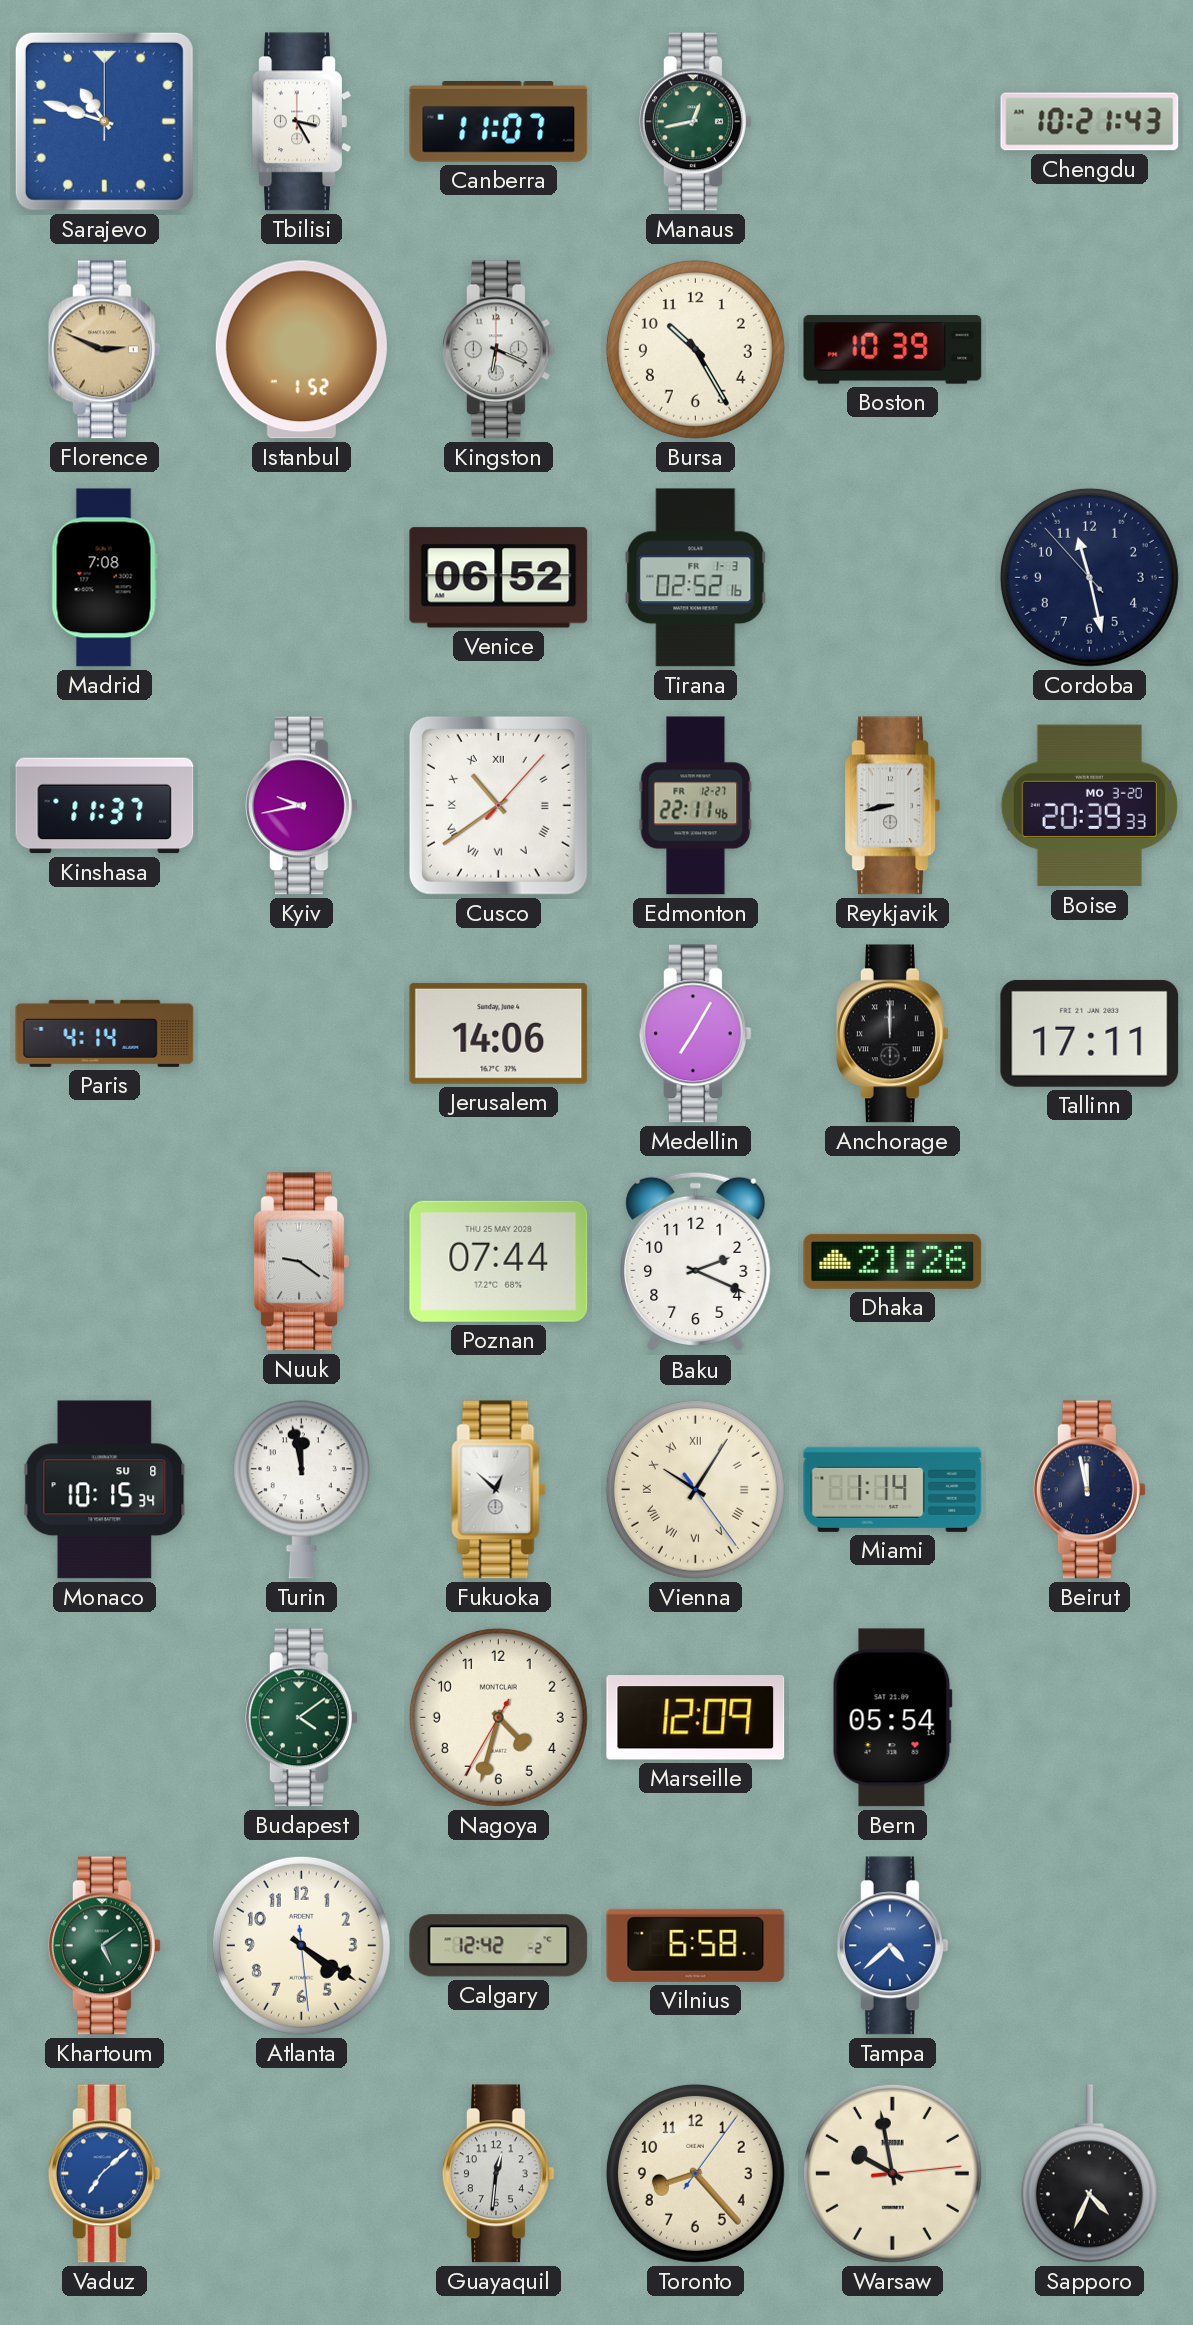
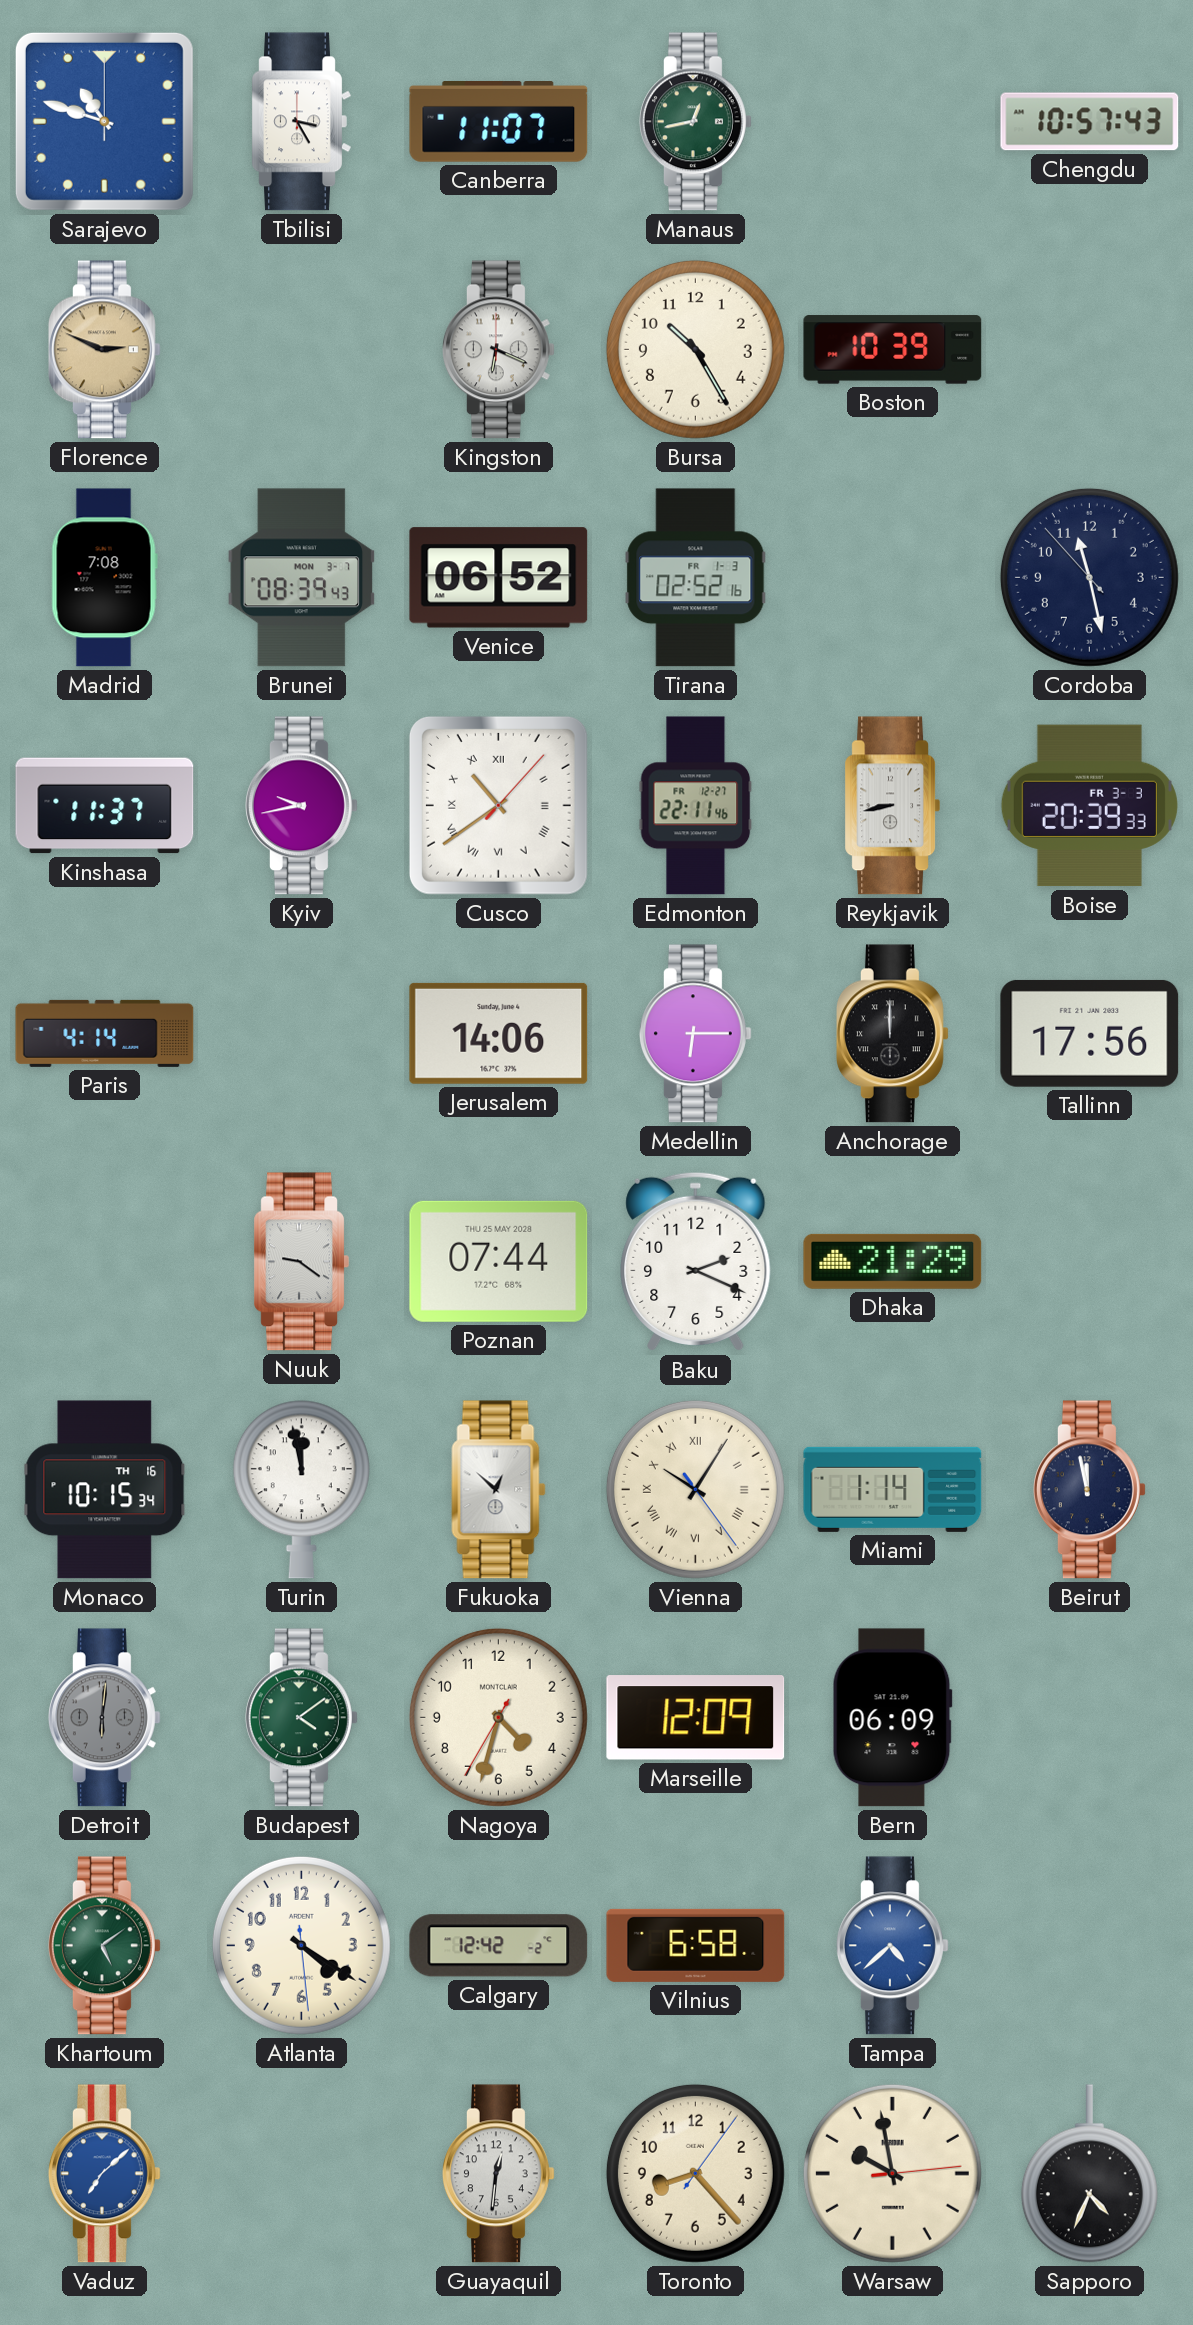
Chengdu: 10:21 -> 10:57 (1090, 122)
Istanbul: 1:52 -> none (301, 350)
Brunei: none -> 08:39 (302, 578)
Boise date: MO 3-20 -> FR 3-3 (1089, 806)
Medellin: 7:05 -> 6:15 (695, 1034)
Tallinn: 17:11 -> 17:56 (1090, 1033)
Dhaka: 21:26 -> 21:29 (893, 1261)
Monaco date: SU 8 -> TH 16 (105, 1490)
Detroit: none -> 6:01 (104, 1718)
Bern: 05:54 -> 06:09 (892, 1718)
